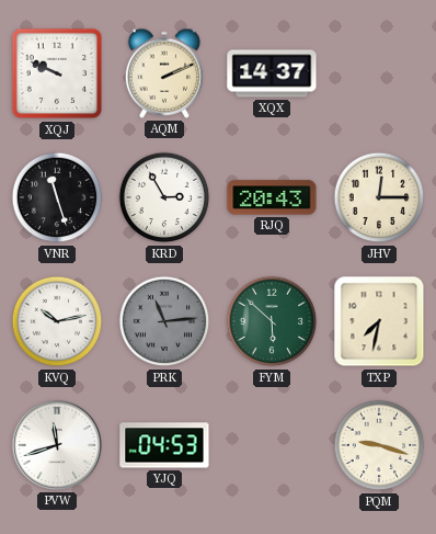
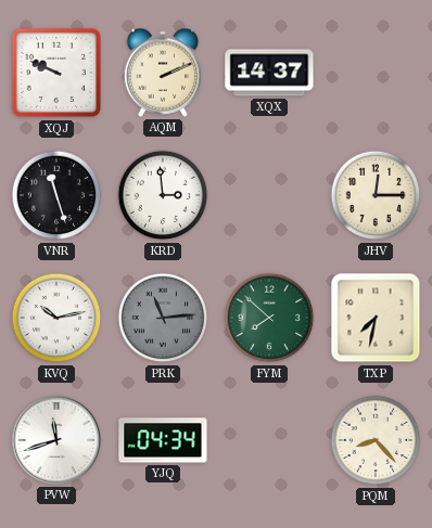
KRD: 2:55 -> 2:59 (163, 195)
RJQ: 20:43 -> none (272, 197)
FYM: 5:52 -> 7:52 (269, 318)
YJQ: 04:53 -> 04:34 (163, 440)
PQM: 9:18 -> 8:23 (376, 440)
